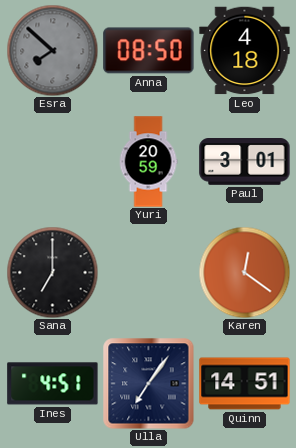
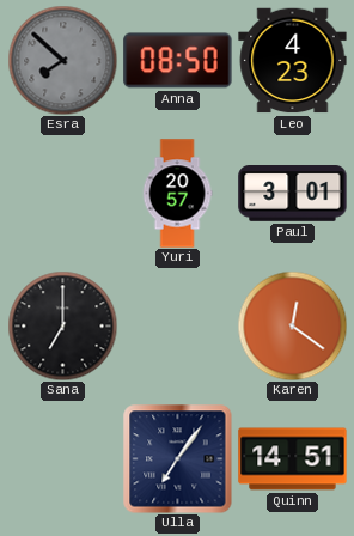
Leo: 4:18 -> 4:23 (293, 61)
Yuri: 20:59 -> 20:57 (177, 194)
Ines: 4:51 -> none (53, 384)
